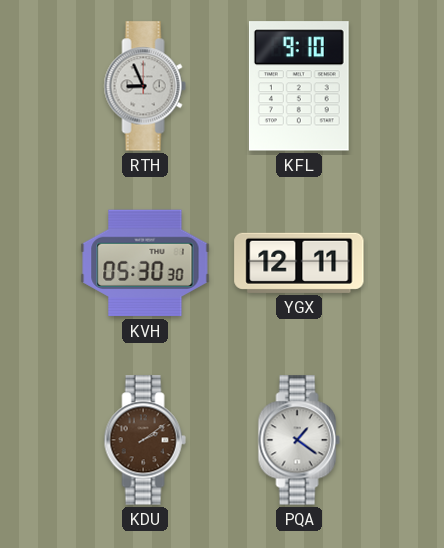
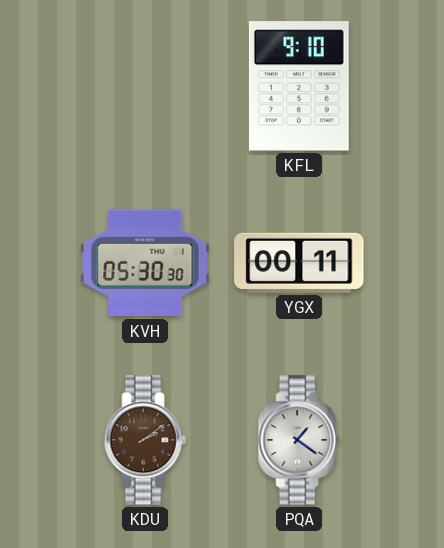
RTH: 8:56 -> none (145, 86)
YGX: 12:11 -> 00:11 (299, 263)
